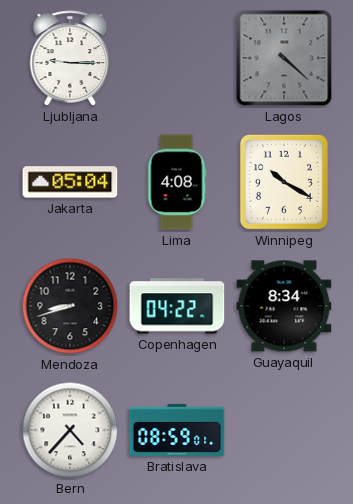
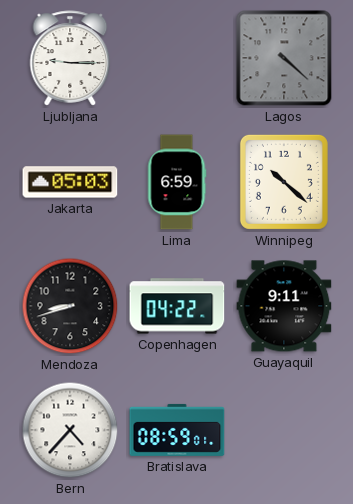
Jakarta: 05:04 -> 05:03 (70, 182)
Lima: 4:08 -> 6:59 (177, 182)
Winnipeg: 10:20 -> 10:22 (284, 182)
Guayaquil: 8:34 -> 9:11 (284, 306)
